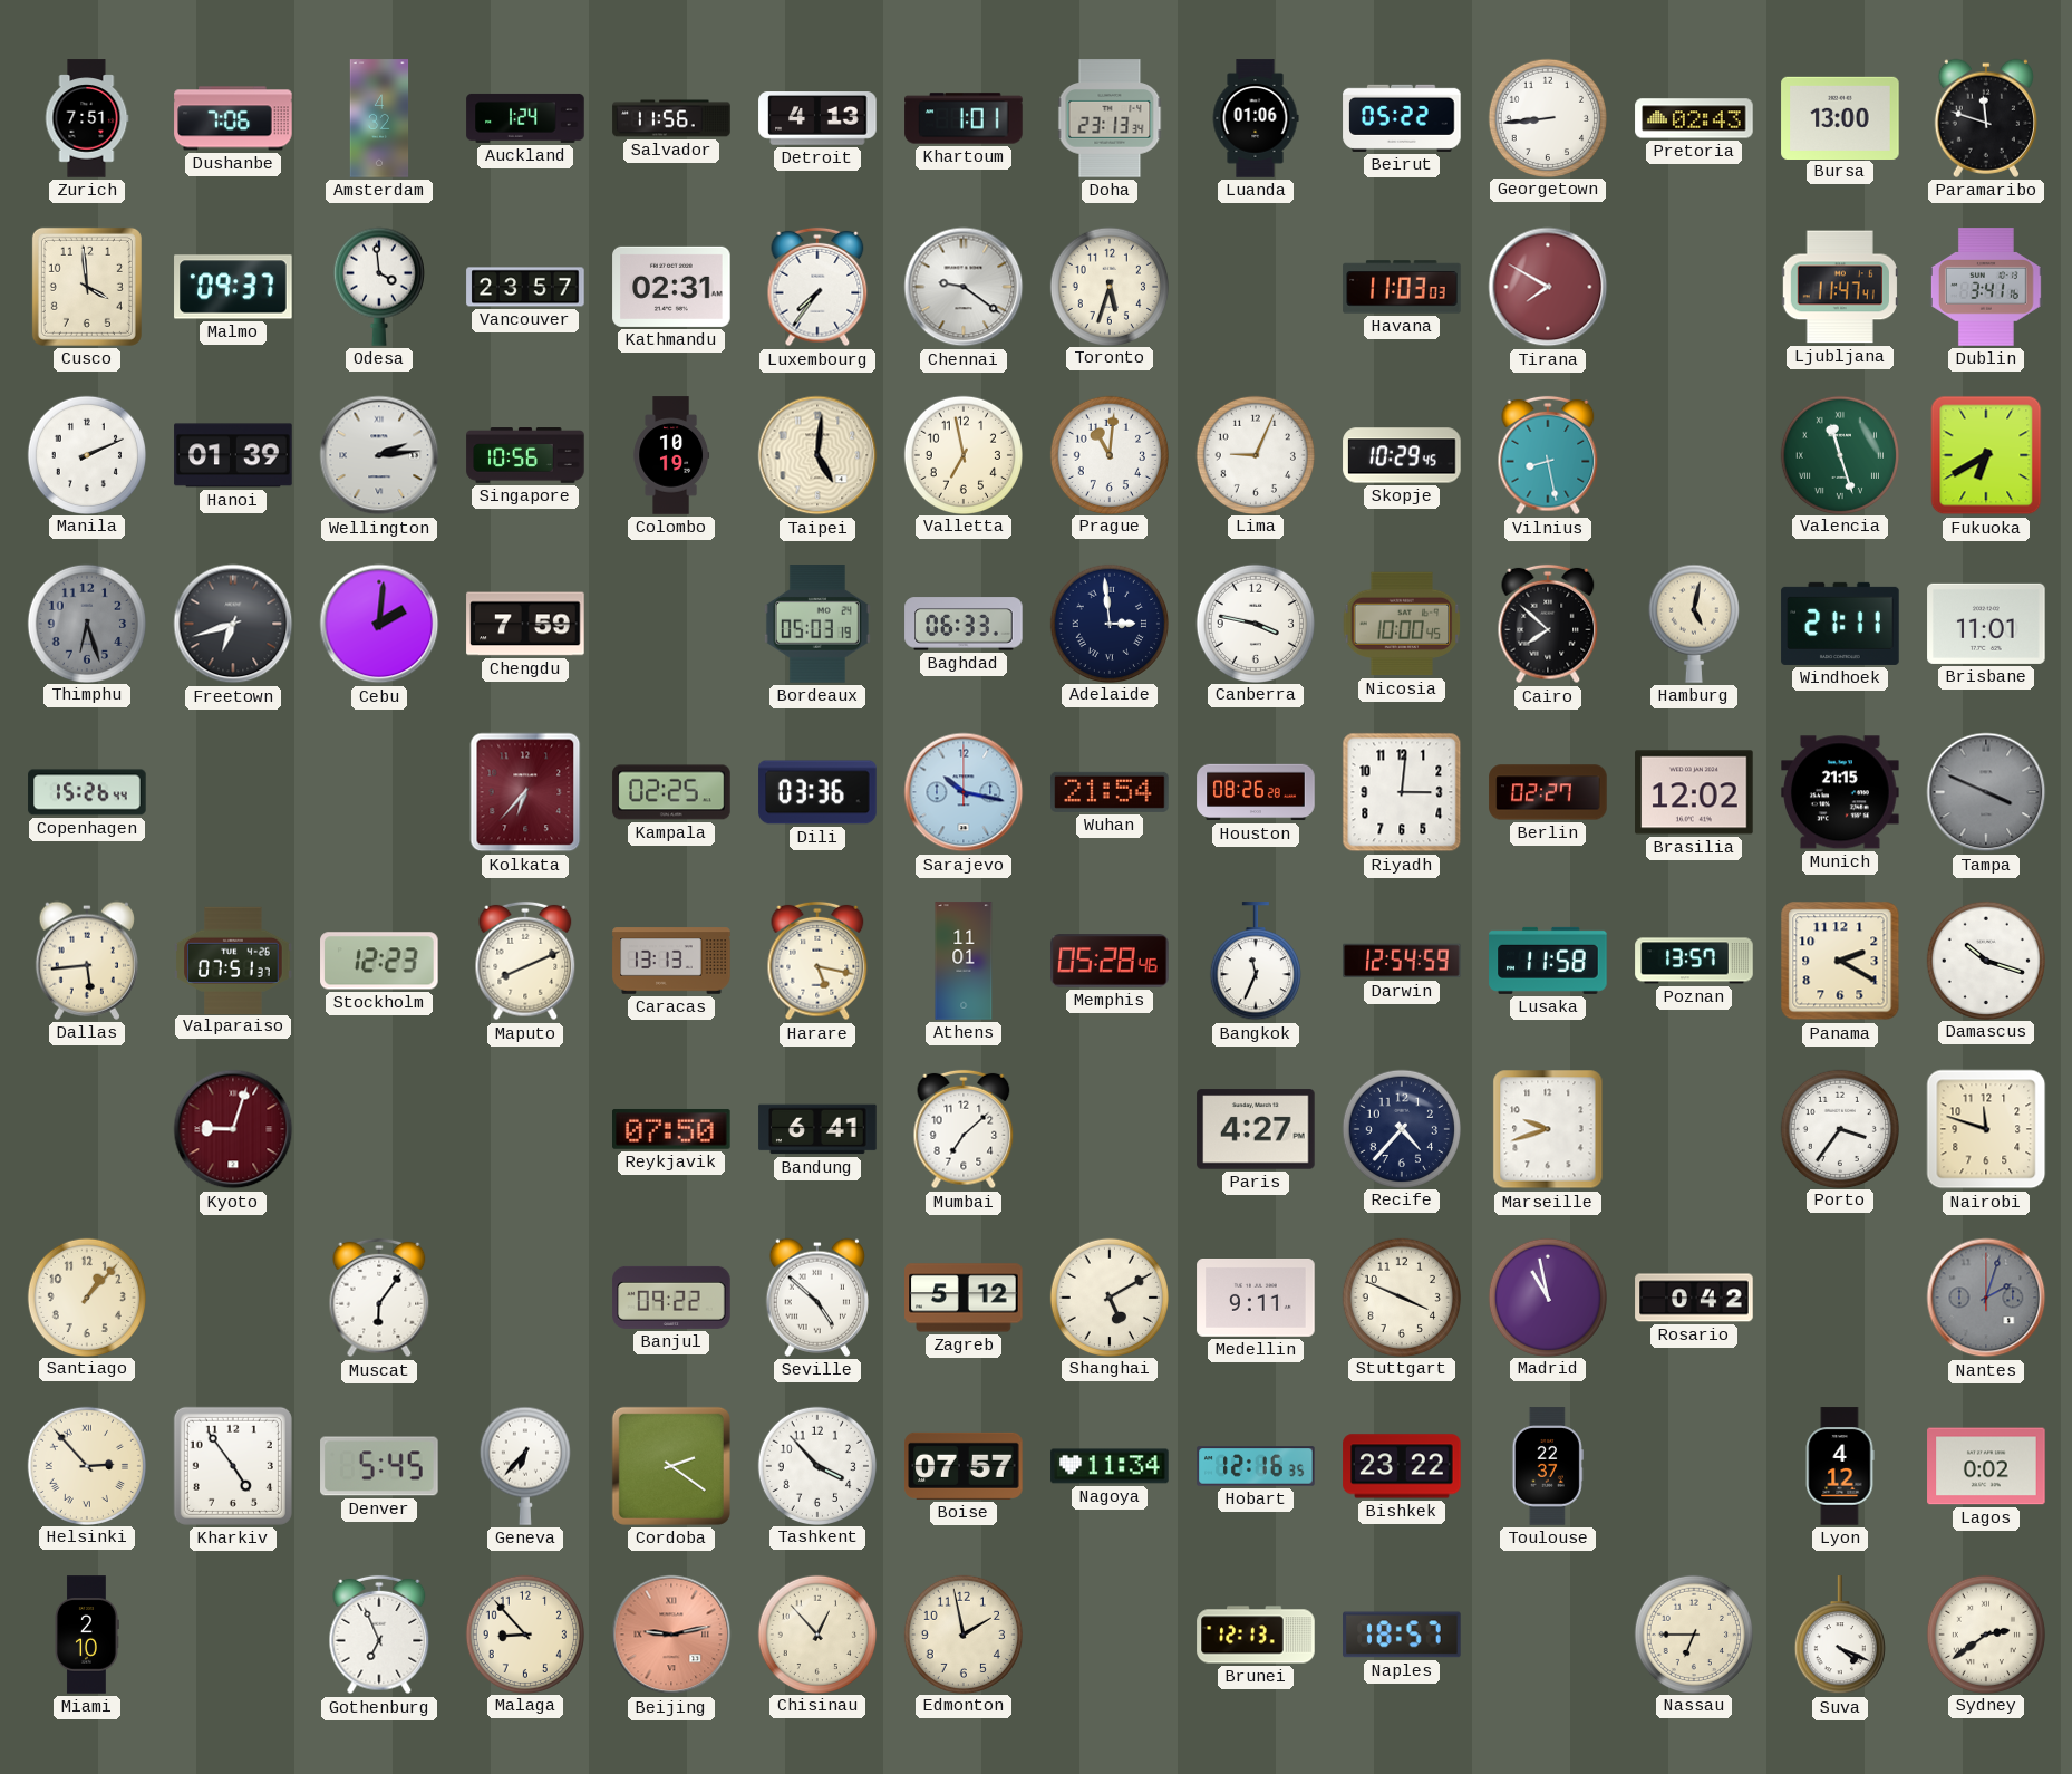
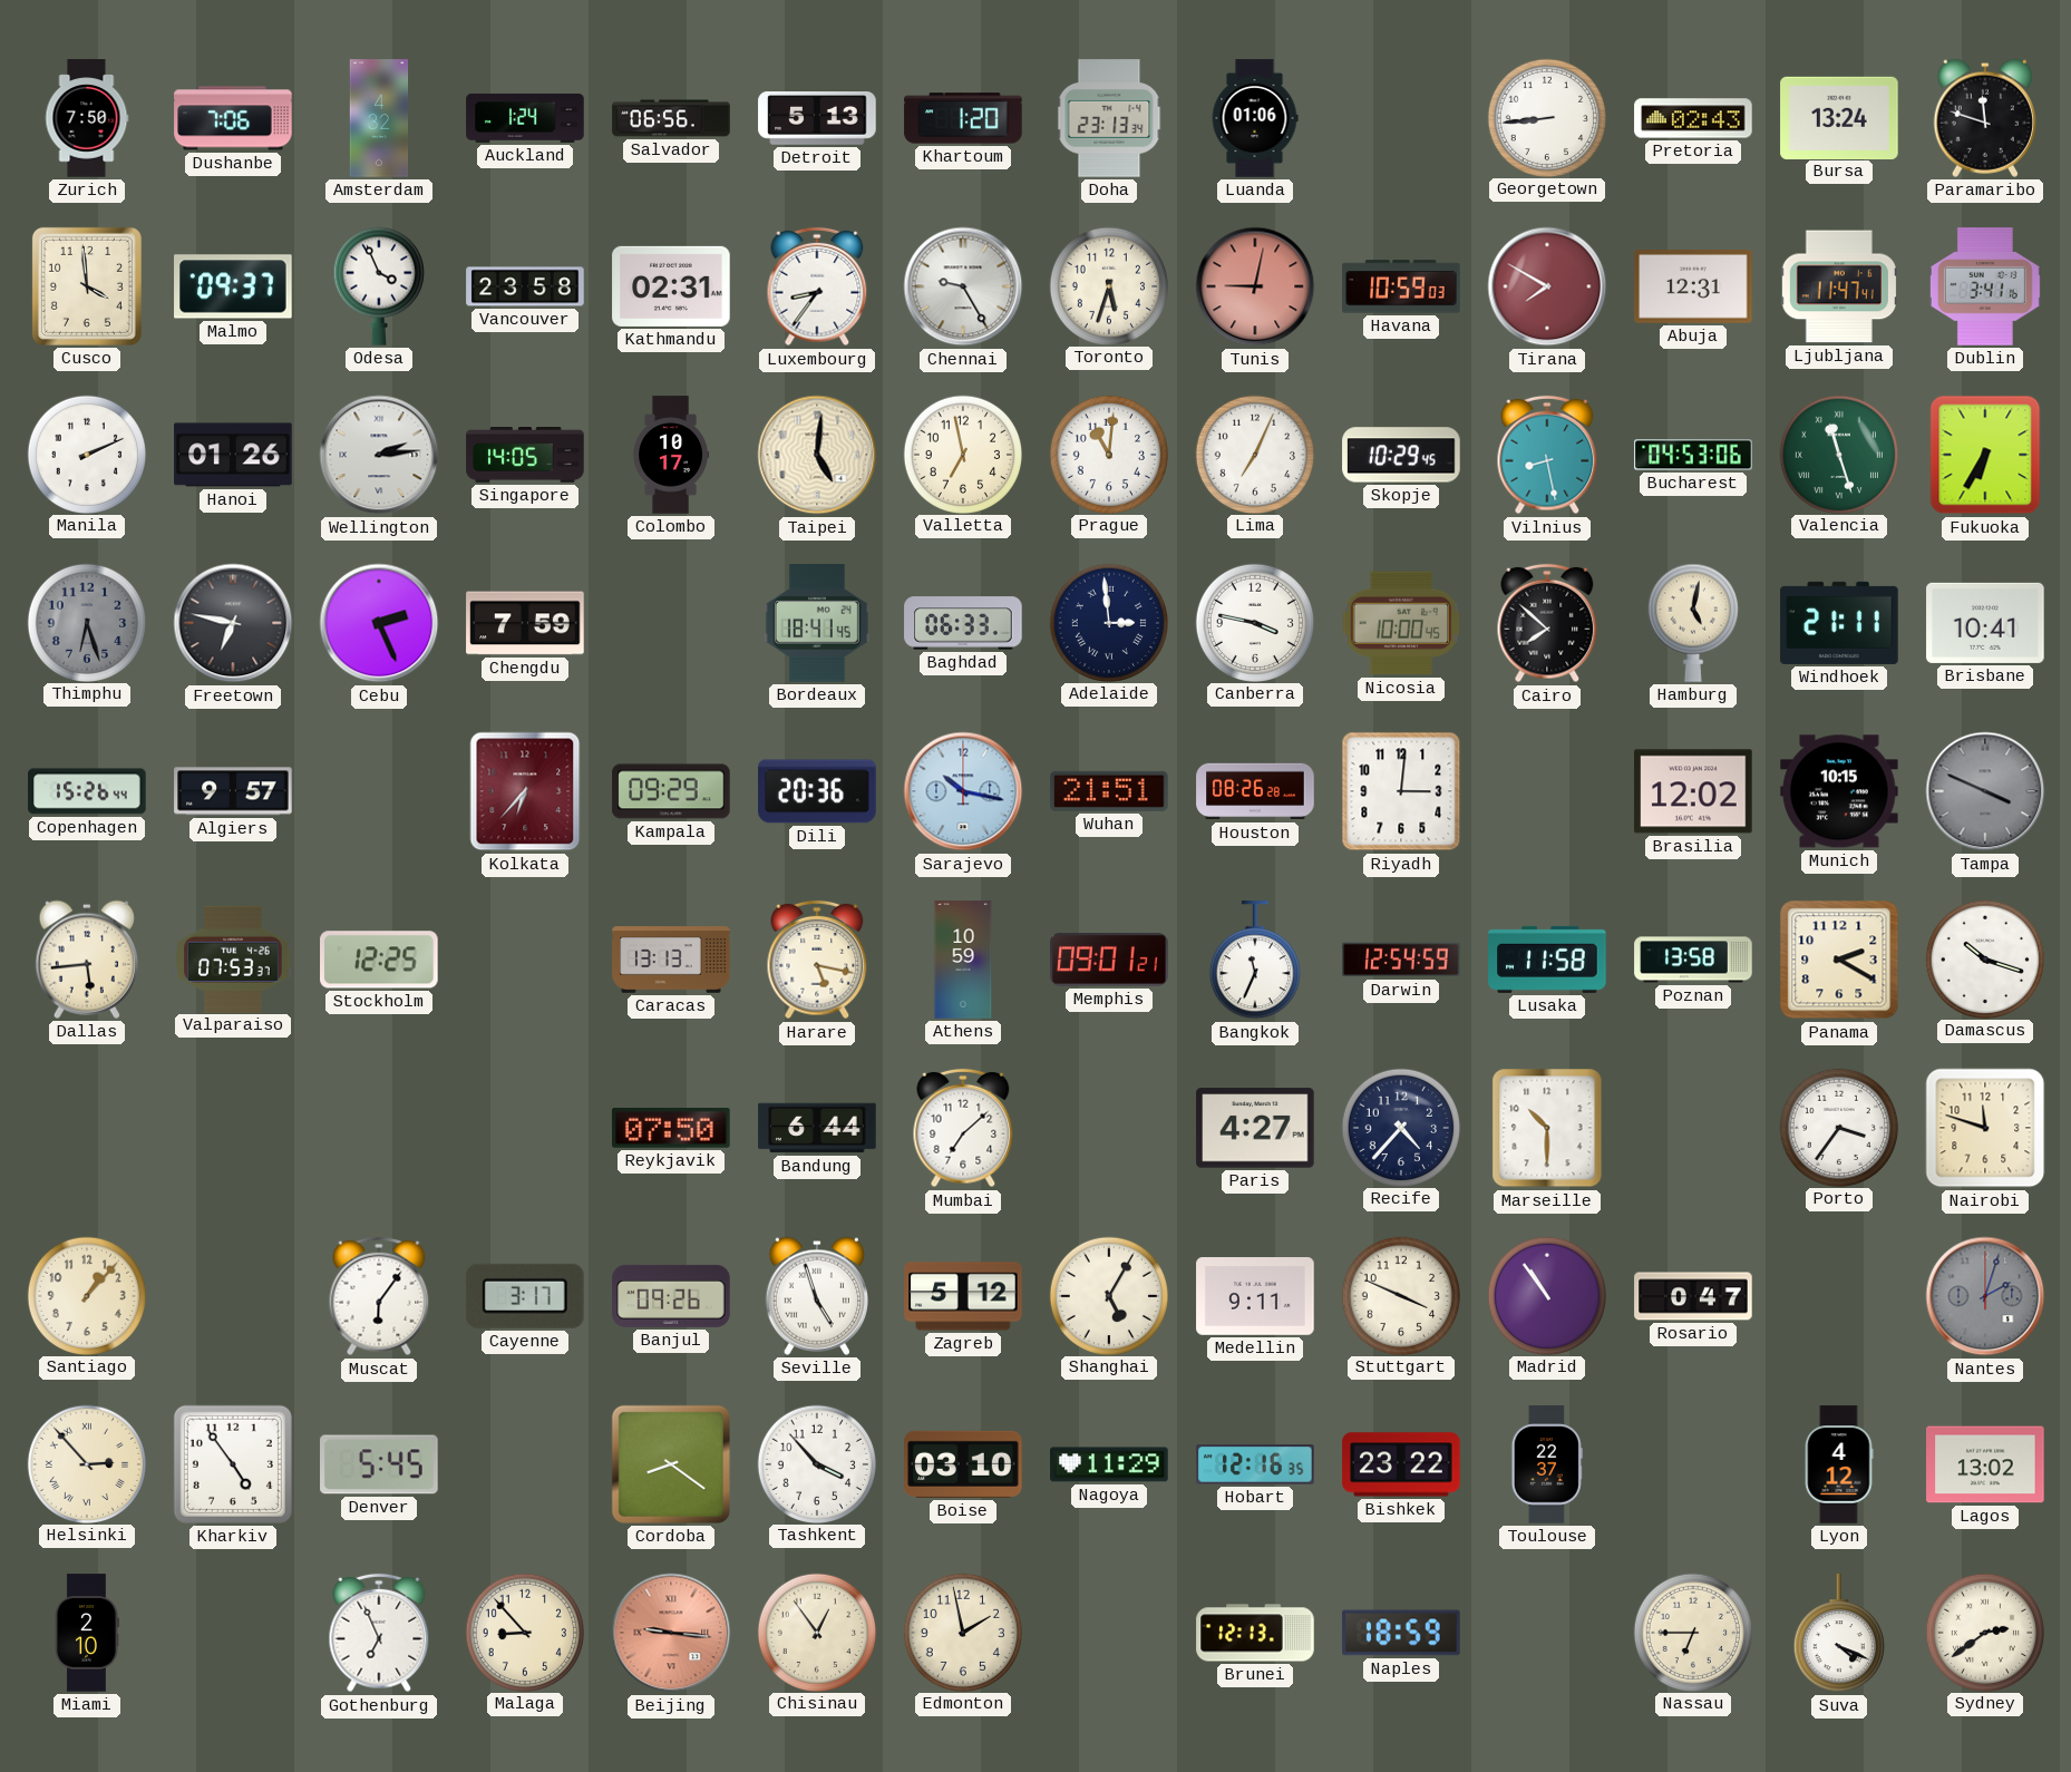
Zurich: 7:51 -> 7:50 (87, 118)
Salvador: 11:56 -> 06:56 (671, 118)
Detroit: 4:13 -> 5:13 (817, 118)
Khartoum: 1:01 -> 1:20 (963, 118)
Beirut: 05:22 -> none (1402, 118)
Bursa: 13:00 -> 13:24 (1839, 117)
Odesa: 3:59 -> 3:56 (379, 286)
Vancouver: 23:57 -> 23:58 (525, 286)
Luxembourg: 7:36 -> 8:36 (817, 286)
Chennai: 9:21 -> 9:25 (963, 286)
Tunis: none -> 9:02 (1255, 286)
Havana: 11:03 -> 10:59 (1401, 286)
Abuja: none -> 12:31 (1693, 288)
Hanoi: 01:39 -> 01:26 (233, 455)
Singapore: 10:56 -> 14:05 (525, 455)
Colombo: 10:19 -> 10:17 (671, 455)
Lima: 9:04 -> 7:04 (1254, 454)
Bucharest: none -> 04:53 (1693, 455)
Fukuoka: 6:40 -> 6:35 (1985, 455)
Freetown: 6:42 -> 6:47 (233, 623)
Cebu: 2:01 -> 2:26 (379, 623)
Bordeaux: 05:03 -> 18:41 (817, 623)
Brisbane: 11:01 -> 10:41 (1985, 623)
Algiers: none -> 9:57 (233, 791)
Kampala: 02:25 -> 09:29 (671, 791)
Dili: 03:36 -> 20:36 (817, 791)
Wuhan: 21:54 -> 21:51 (1109, 791)
Berlin: 02:27 -> none (1548, 792)
Munich: 21:15 -> 10:15 (1839, 791)
Valparaiso: 07:51 -> 07:53 (233, 958)
Stockholm: 12:23 -> 12:25 (379, 960)
Maputo: 8:11 -> none (525, 961)
Athens: 11:01 -> 10:59 (963, 960)
Memphis: 05:28 -> 09:01 (1109, 960)
Poznan: 13:57 -> 13:58 (1693, 960)
Kyoto: 9:03 -> none (233, 1129)
Bandung: 6:41 -> 6:44 (817, 1128)
Marseille: 9:42 -> 10:30 (1547, 1128)
Cayenne: none -> 3:17 (525, 1296)
Banjul: 09:22 -> 09:26 (671, 1296)
Seville: 4:52 -> 4:57 (817, 1296)
Shanghai: 5:10 -> 5:05 (1108, 1295)
Madrid: 10:58 -> 10:54 (1546, 1295)
Rosario: 0:42 -> 0:47 (1693, 1296)
Geneva: 6:37 -> none (525, 1466)
Cordoba: 2:21 -> 8:21 (671, 1464)
Boise: 07:57 -> 03:10 (963, 1464)
Nagoya: 11:34 -> 11:29 (1109, 1464)
Lagos: 0:02 -> 13:02 (1985, 1464)
Beijing: 9:13 -> 9:16 (671, 1633)
Chisinau: 12:53 -> 12:54 (816, 1632)
Naples: 18:57 -> 18:59 (1401, 1633)
